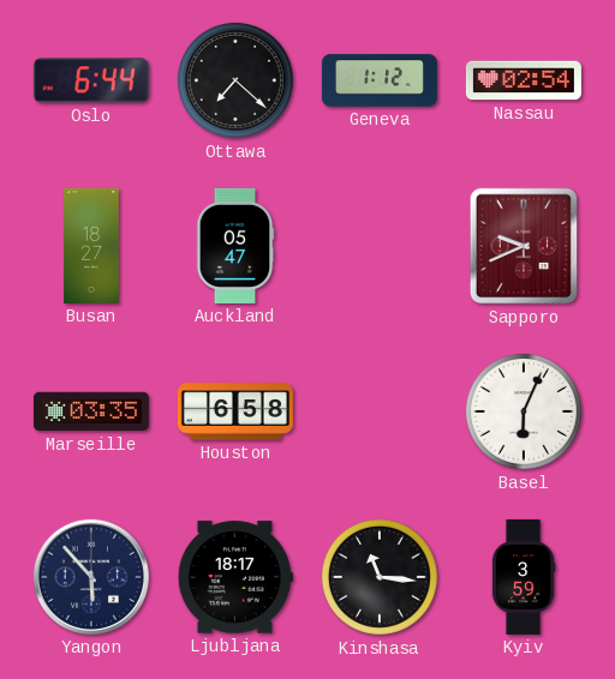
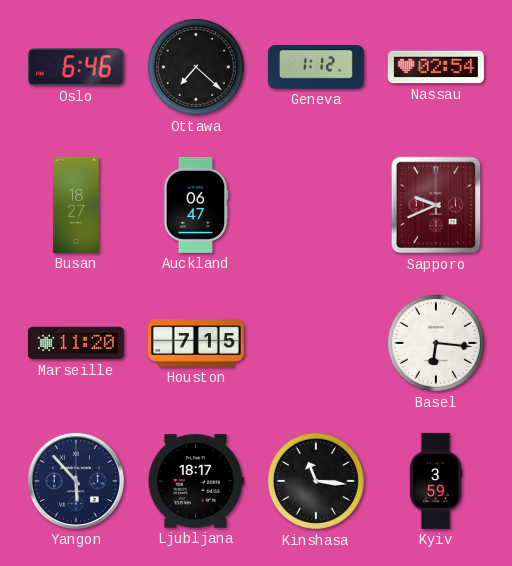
Oslo: 6:44 -> 6:46 (76, 67)
Auckland: 05:47 -> 06:47 (196, 205)
Marseille: 03:35 -> 11:20 (76, 343)
Houston: 6:58 -> 7:15 (196, 343)
Basel: 6:04 -> 6:16 (436, 343)
